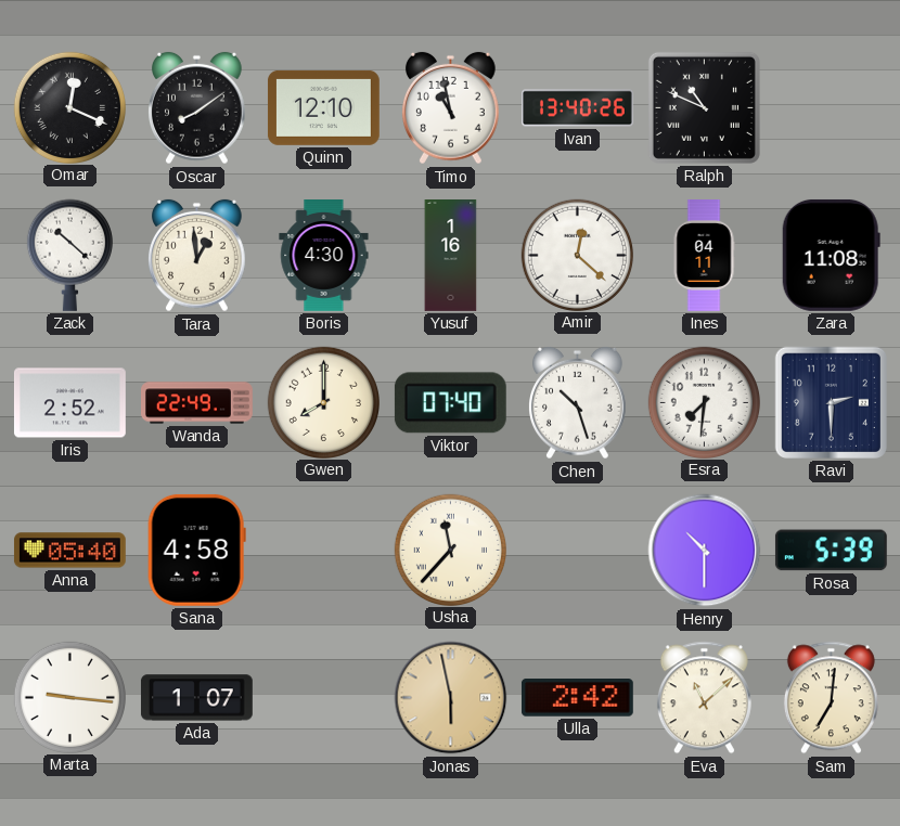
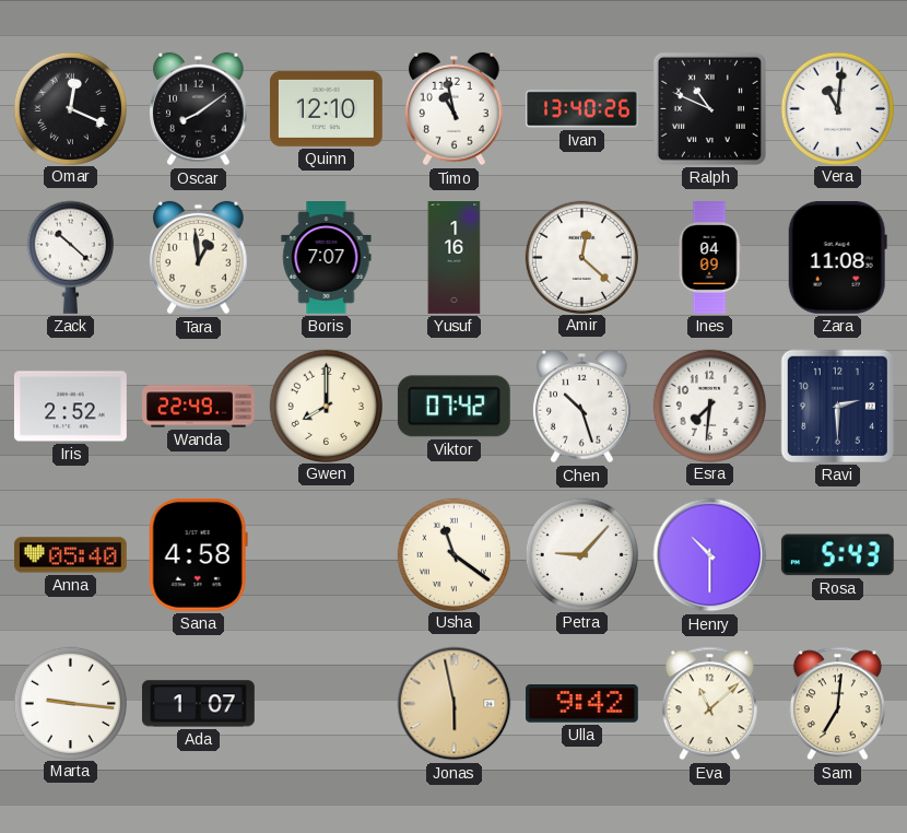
Vera: none -> 11:01 (837, 108)
Boris: 4:30 -> 7:07 (327, 258)
Ines: 04:11 -> 04:09 (709, 258)
Viktor: 07:40 -> 07:42 (454, 407)
Usha: 11:37 -> 11:21 (454, 554)
Petra: none -> 9:07 (581, 554)
Rosa: 5:39 -> 5:43 (837, 555)
Ulla: 2:42 -> 9:42 (581, 704)
